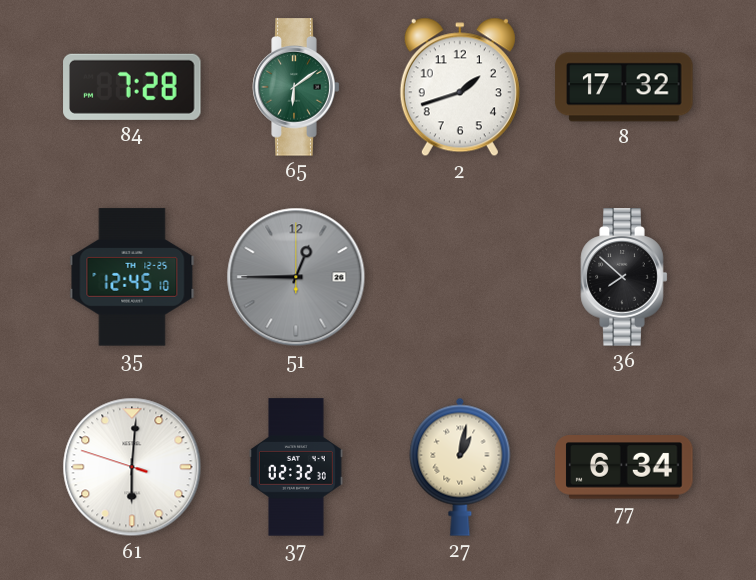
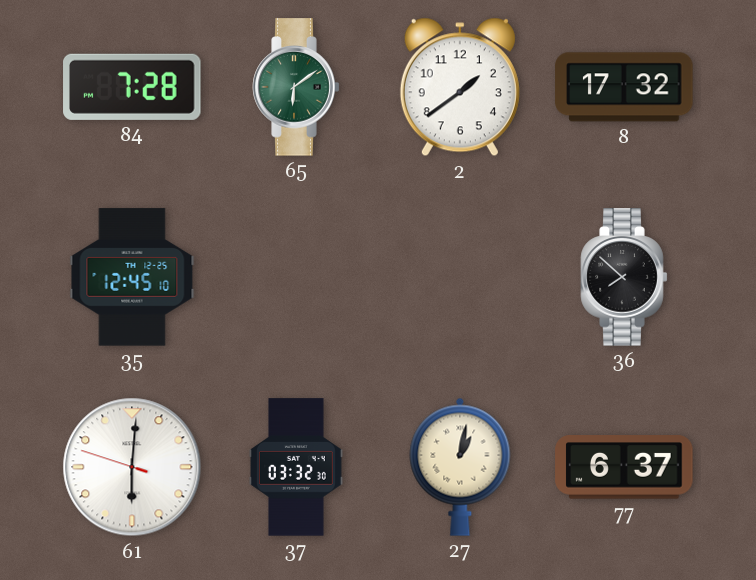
2: 1:42 -> 1:39 (460, 87)
51: 12:45 -> none (296, 277)
37: 02:32 -> 03:32 (296, 467)
77: 6:34 -> 6:37 (624, 467)
